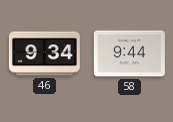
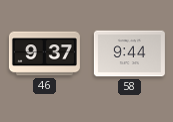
46: 9:34 -> 9:37 (44, 54)
